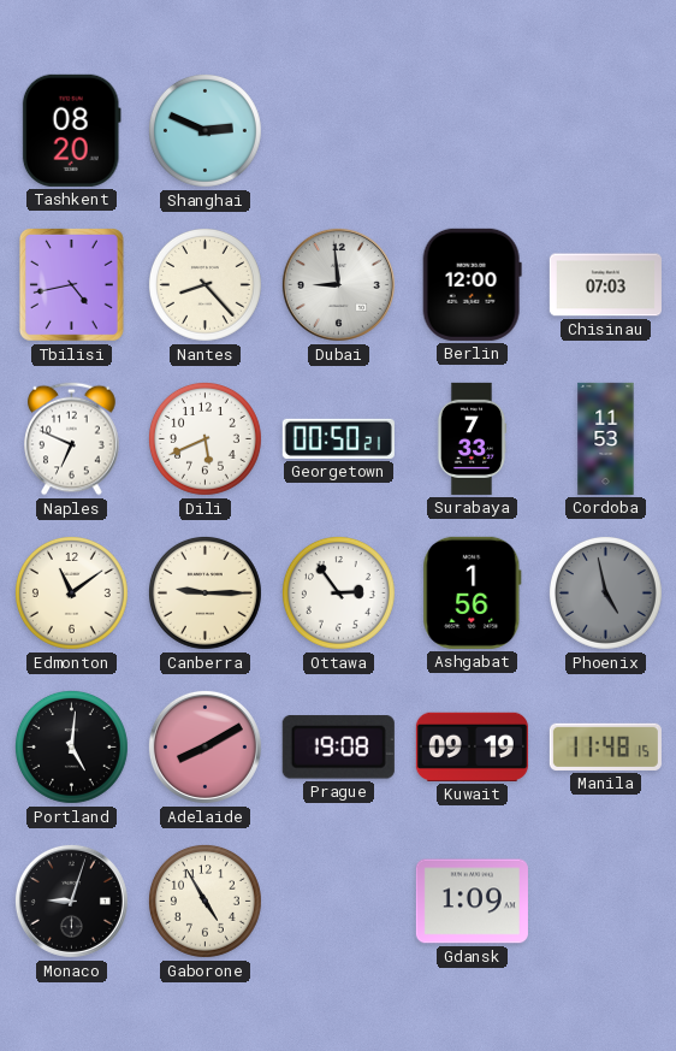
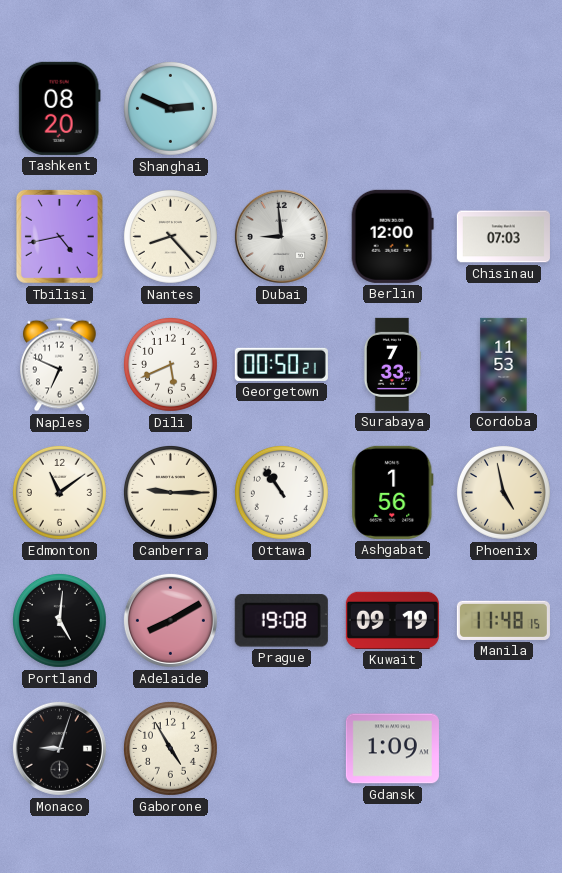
Ottawa: 2:54 -> 10:54 (281, 492)
Phoenix dial: grey -> cream (503, 492)
